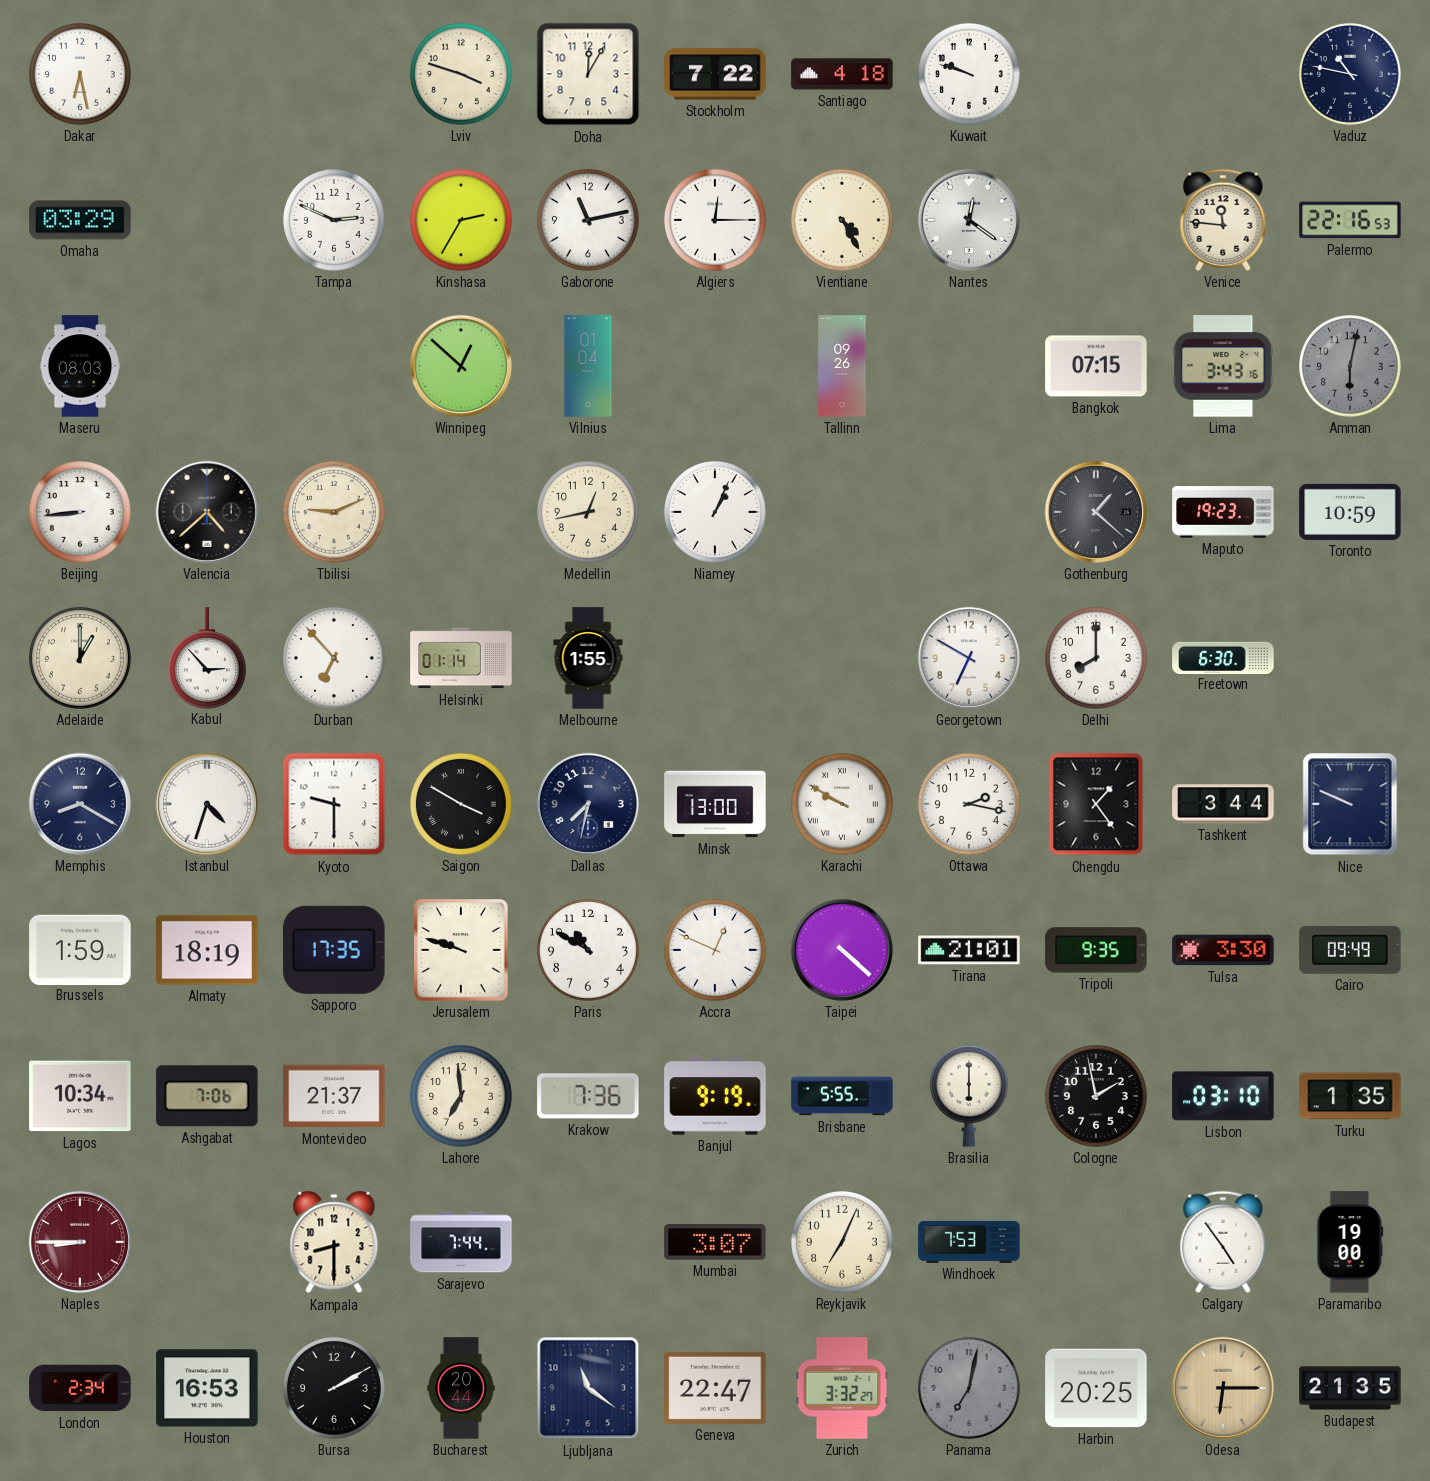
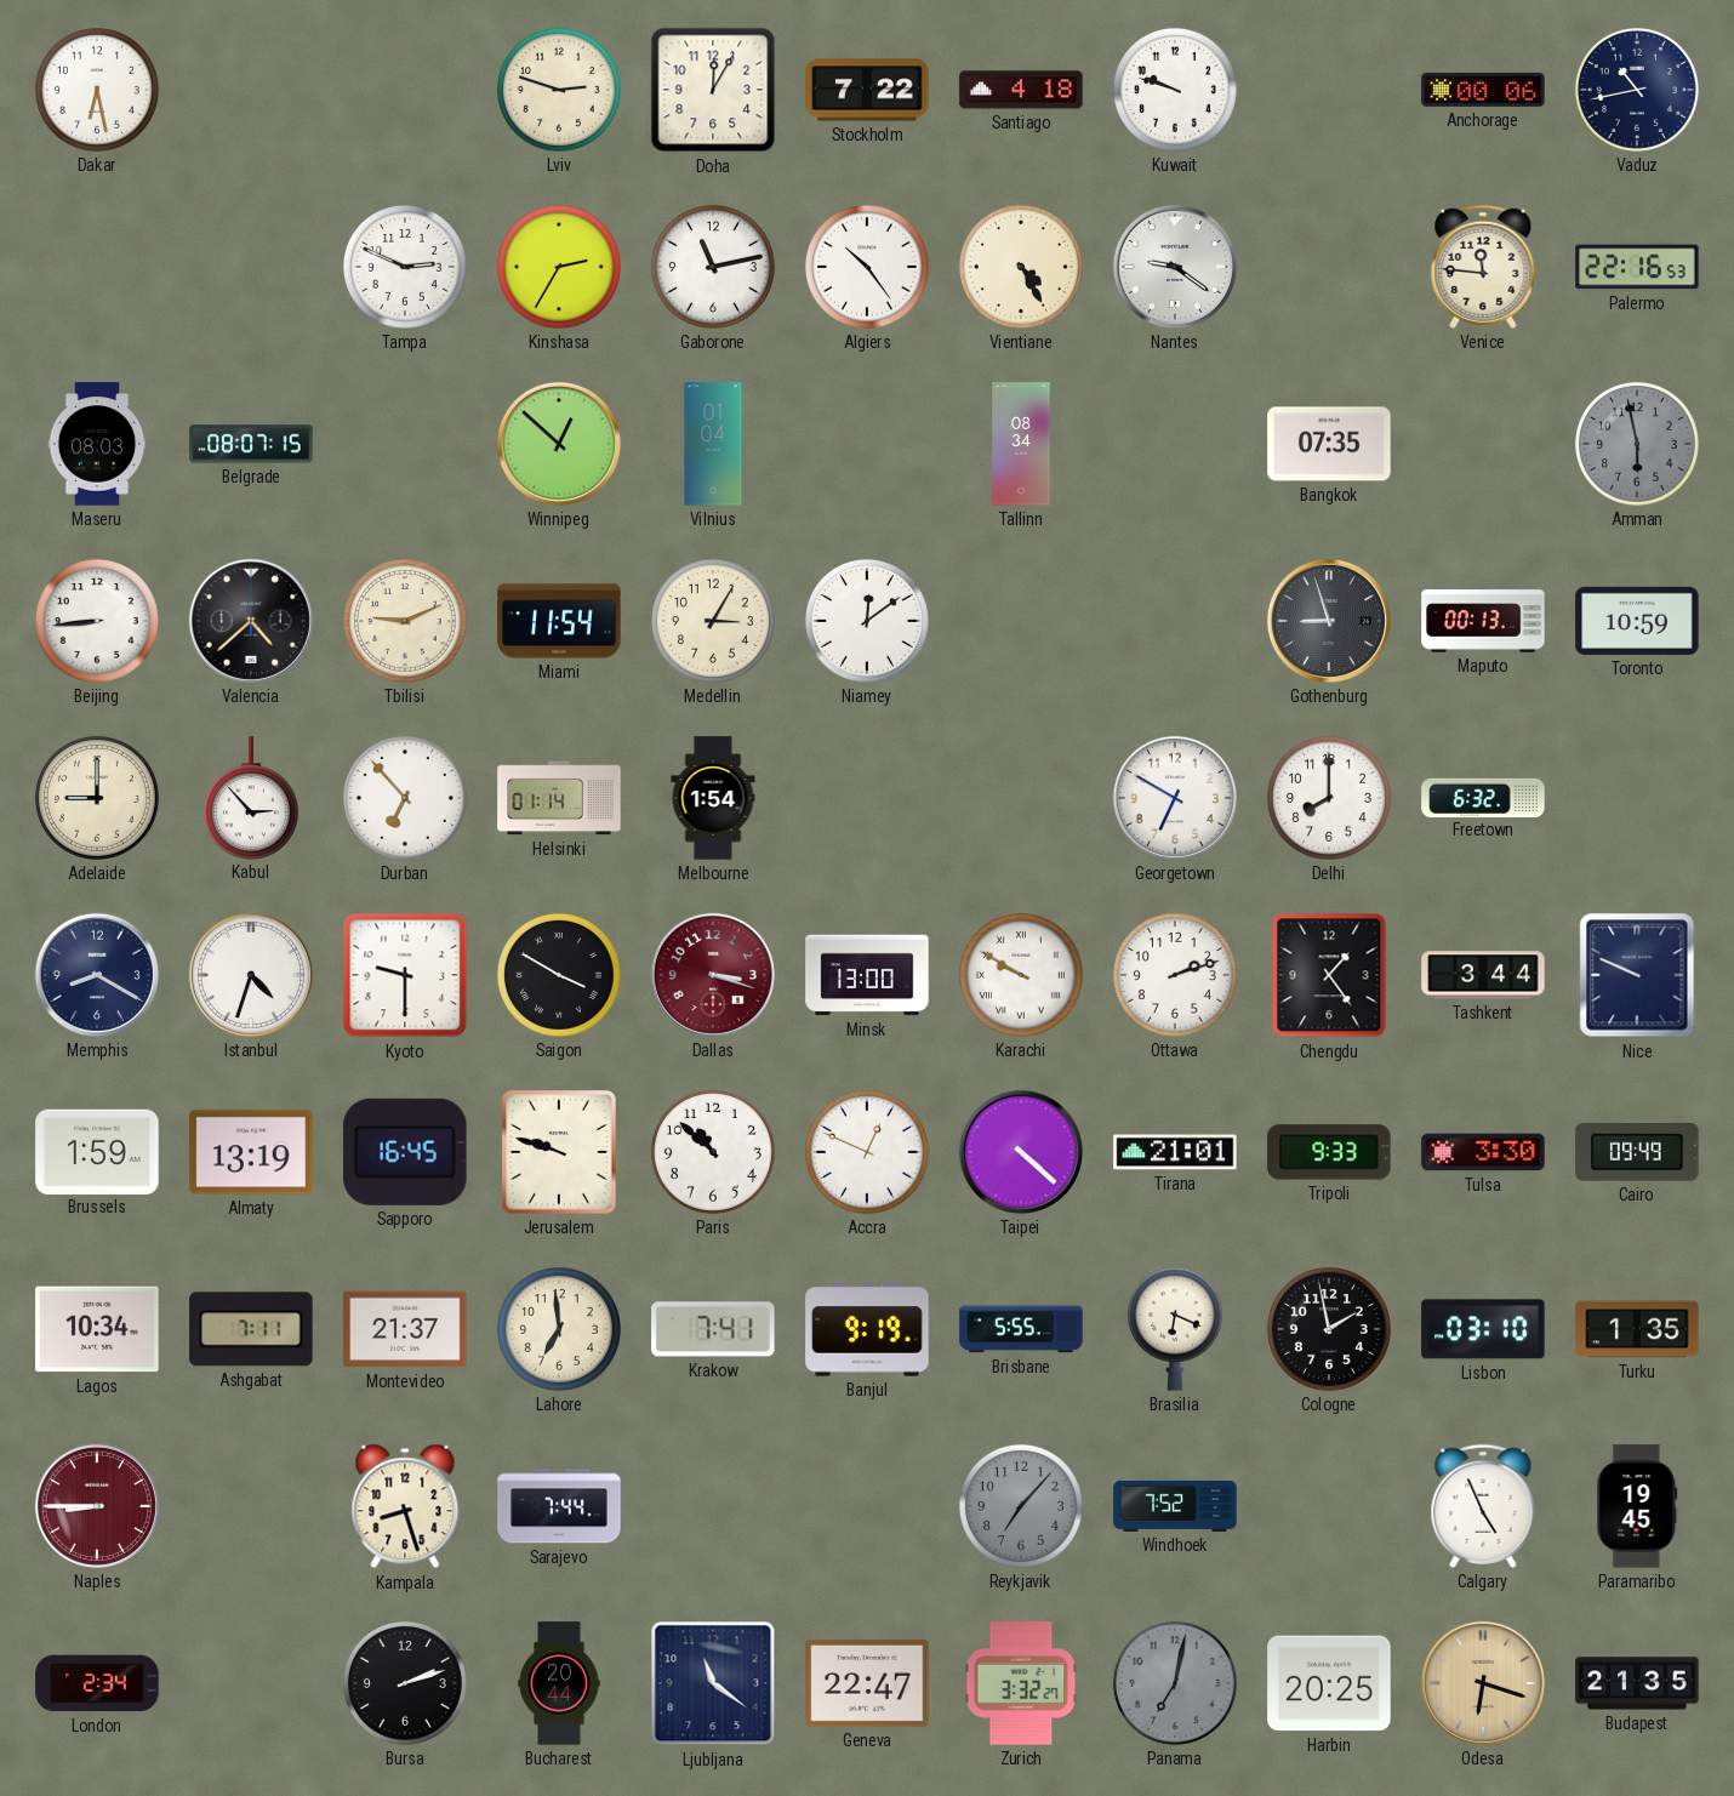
Lviv: 3:48 -> 2:48 (559, 90)
Anchorage: none -> 00:06 (1483, 90)
Vaduz: 10:47 -> 10:43 (1637, 90)
Omaha: 03:29 -> none (80, 220)
Algiers: 12:15 -> 10:24 (867, 267)
Nantes: 12:21 -> 9:21 (1175, 267)
Belgrade: none -> 08:07 (251, 444)
Tallinn: 09:26 -> 08:34 (1021, 444)
Bangkok: 07:15 -> 07:35 (1329, 444)
Lima: 3:43 -> none (1223, 366)
Amman: 6:02 -> 5:58 (1637, 444)
Miami: none -> 11:54 (559, 621)
Medellin: 12:43 -> 3:05 (713, 621)
Niamey: 1:04 -> 12:09 (867, 621)
Gothenburg: 1:22 -> 8:57 (1329, 621)
Maputo: 19:23 -> 00:13 (1483, 621)
Adelaide: 1:00 -> 9:00 (97, 798)
Melbourne: 1:55 -> 1:54 (713, 798)
Freetown: 6:30 -> 6:32 (1483, 797)
Dallas: 7:32 -> 3:18 (713, 975)
Dallas dial: navy -> burgundy (713, 975)
Ottawa: 2:17 -> 2:12 (1175, 975)
Almaty: 18:19 -> 13:19 (251, 1152)
Sapporo: 17:35 -> 16:45 (405, 1152)
Paris: 10:50 -> 10:52 (713, 1152)
Tripoli: 9:35 -> 9:33 (1329, 1152)
Ashgabat: 7:06 -> 7:11 (251, 1329)
Krakow: 7:36 -> 7:41 (713, 1329)
Brasilia: 6:00 -> 6:19 (1175, 1329)
Kampala: 8:30 -> 8:27 (405, 1506)
Mumbai: 3:07 -> none (715, 1242)
Reykjavik: 7:04 -> 7:07 (1021, 1506)
Reykjavik dial: cream -> grey (1021, 1506)
Windhoek: 7:53 -> 7:52 (1175, 1506)
Calgary: 4:54 -> 4:56 (1483, 1506)
Paramaribo: 19:00 -> 19:45 (1637, 1506)
Houston: 16:53 -> none (207, 1388)
Bursa: 2:10 -> 2:12 (405, 1683)
Odesa: 6:15 -> 6:18 (1483, 1683)
